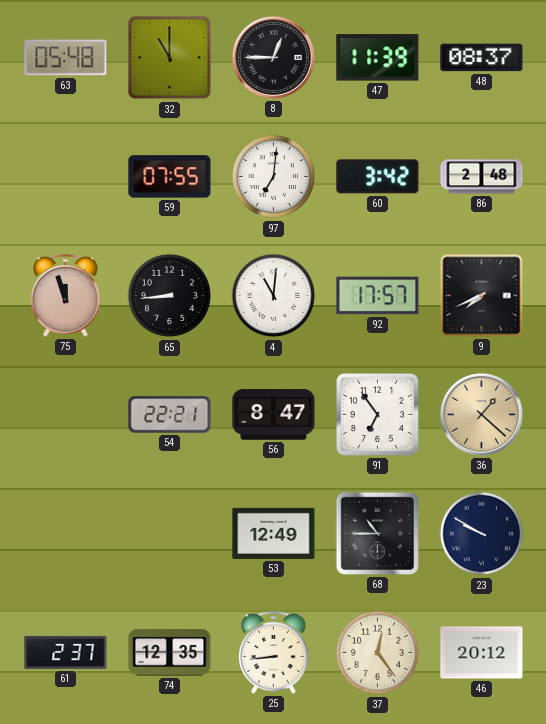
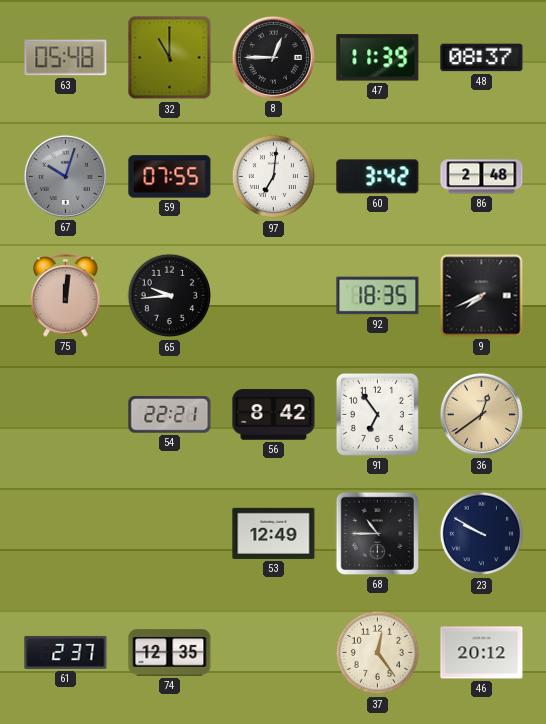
67: none -> 10:03 (65, 176)
75: 11:57 -> 12:01 (66, 296)
65: 8:44 -> 9:44 (170, 296)
4: 11:01 -> none (274, 296)
92: 17:57 -> 18:35 (378, 296)
56: 8:47 -> 8:42 (274, 415)
36: 1:22 -> 12:39 (481, 414)
25: 8:44 -> none (274, 653)
